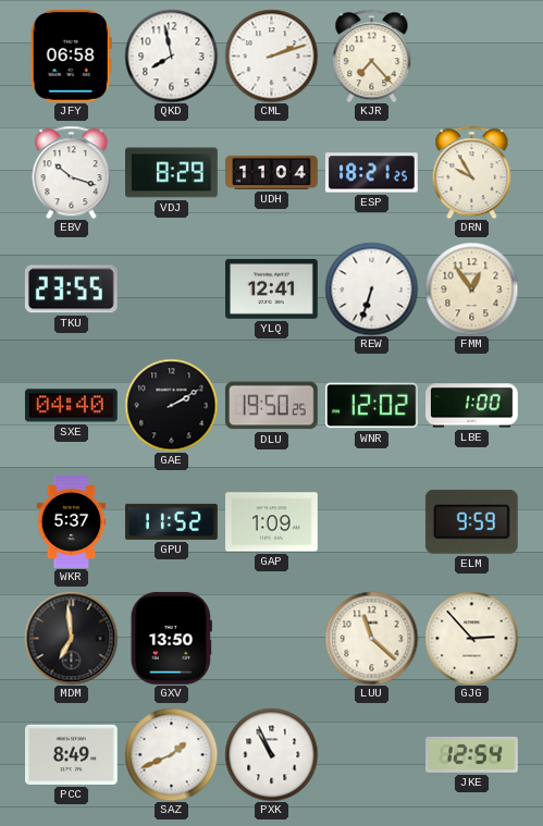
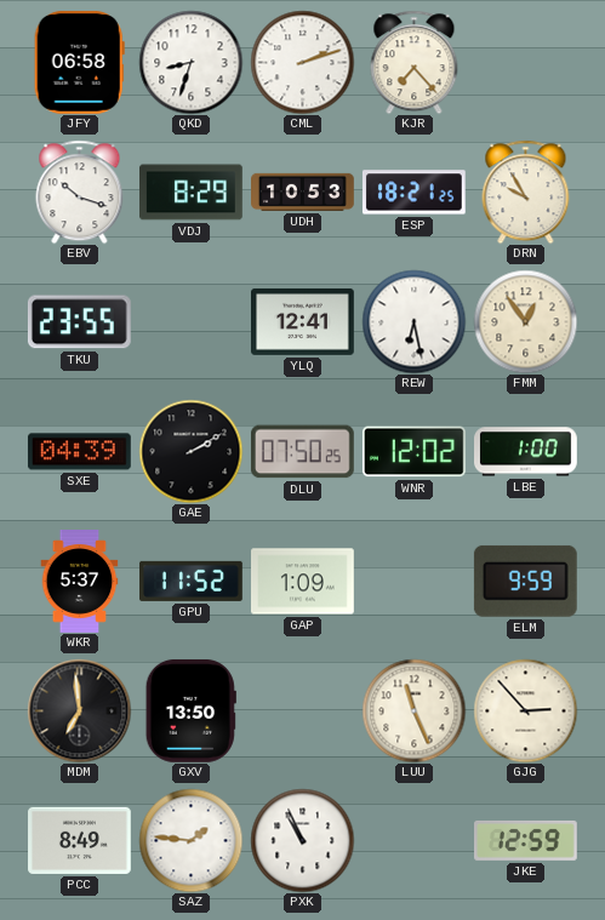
QKD: 7:58 -> 8:33 (190, 62)
UDH: 11:04 -> 10:53 (303, 192)
REW: 6:33 -> 6:28 (413, 321)
SXE: 04:40 -> 04:39 (79, 452)
DLU: 19:50 -> 07:50 (302, 452)
LUU: 11:22 -> 11:26 (413, 710)
SAZ: 1:41 -> 1:46 (190, 840)
JKE: 12:54 -> 12:59 (526, 840)
